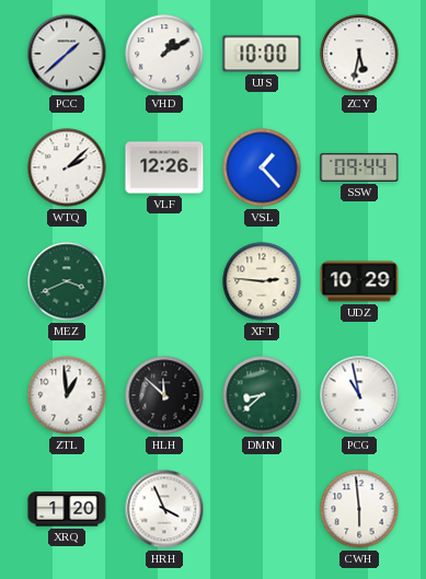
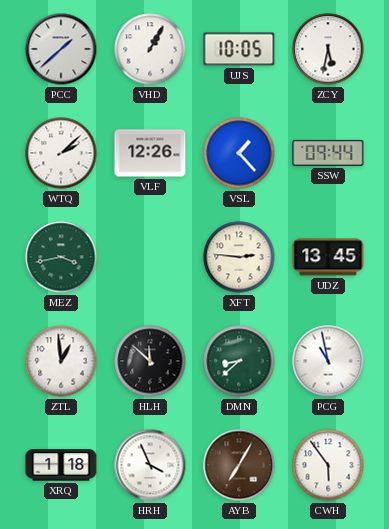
VHD: 1:10 -> 1:05 (150, 49)
UJS: 10:00 -> 10:05 (239, 49)
MEZ: 3:41 -> 3:43 (61, 257)
UDZ: 10:29 -> 13:45 (328, 257)
XRQ: 1:20 -> 1:18 (61, 465)
AYB: none -> 7:05 (239, 465)
CWH: 5:59 -> 5:54 (328, 465)
